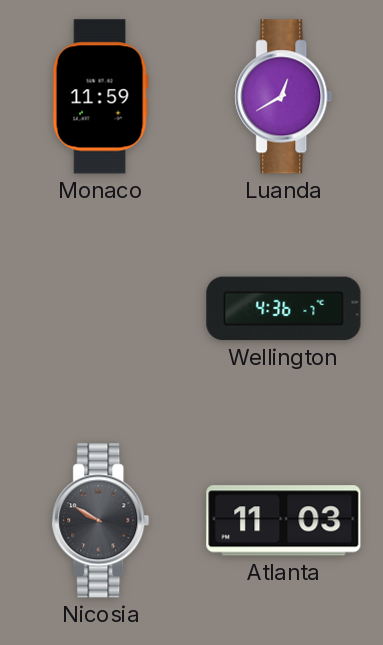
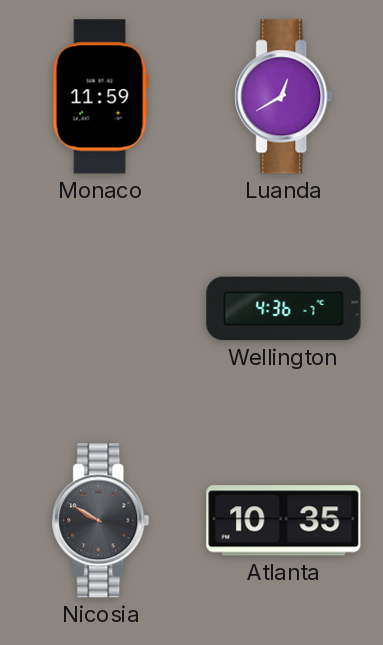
Atlanta: 11:03 -> 10:35 (284, 521)
